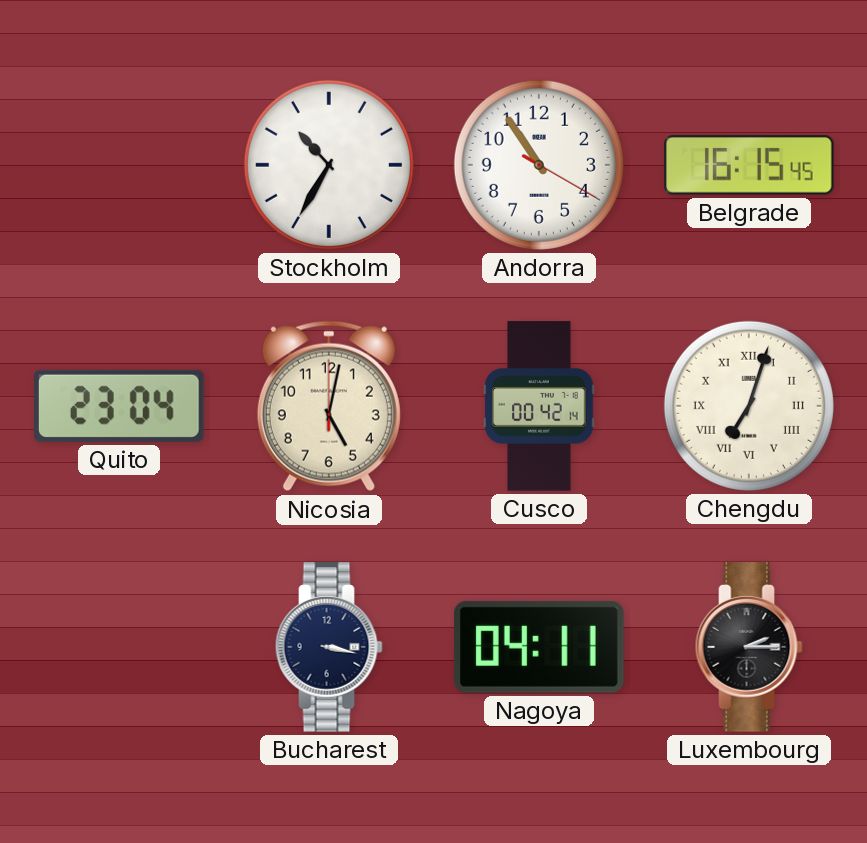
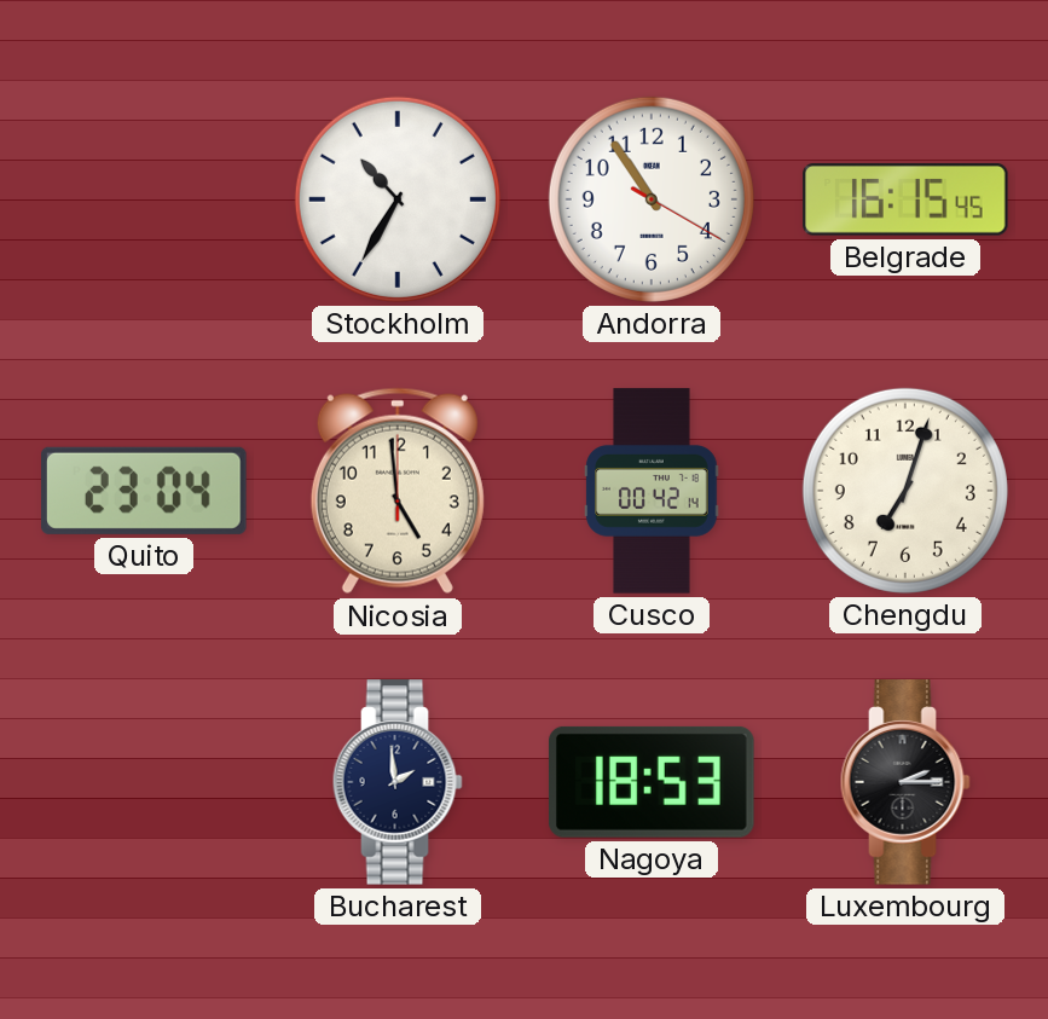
Nicosia: 5:02 -> 4:59 (398, 491)
Chengdu numerals: Roman -> Arabic (905, 491)
Bucharest: 3:17 -> 1:59 (398, 782)
Nagoya: 04:11 -> 18:53 (652, 782)
